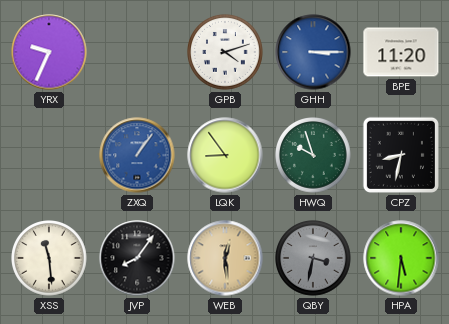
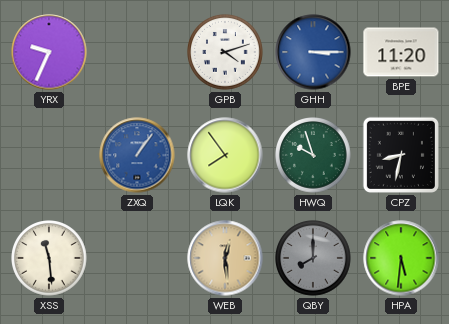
LQK: 8:54 -> 7:54 (225, 155)
JVP: 8:06 -> none (137, 258)
QBY: 3:32 -> 8:00 (313, 258)
